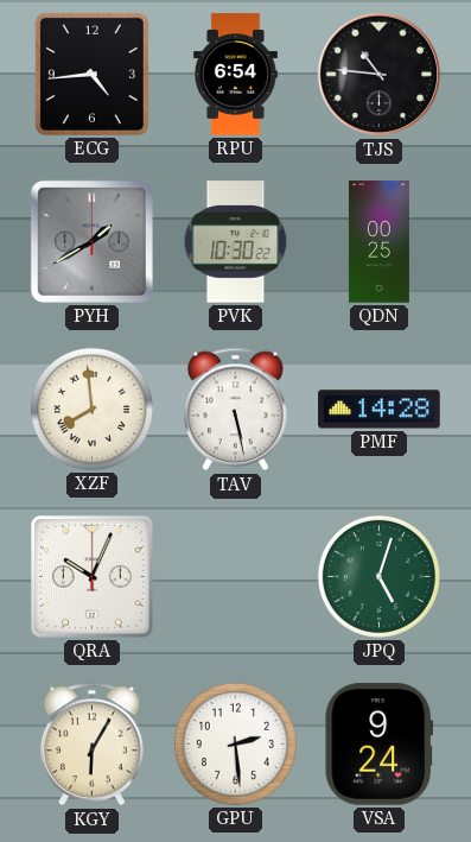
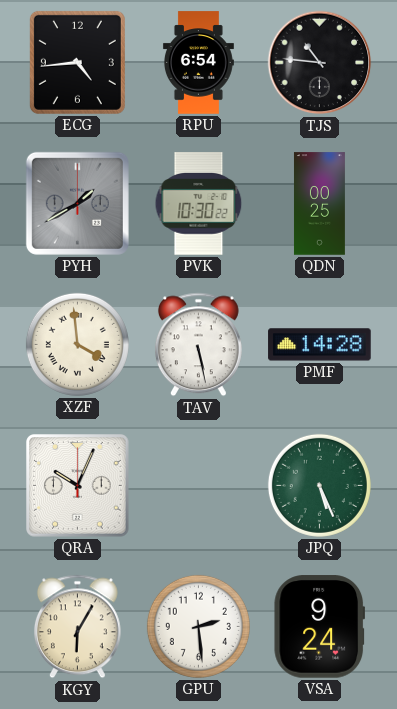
XZF: 7:59 -> 3:59 (77, 344)
JPQ: 5:03 -> 5:26 (319, 485)
